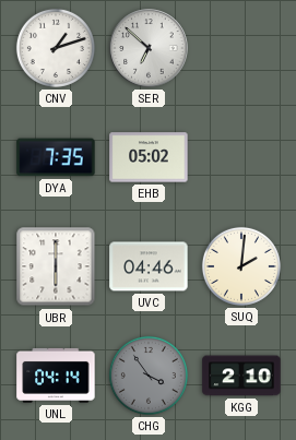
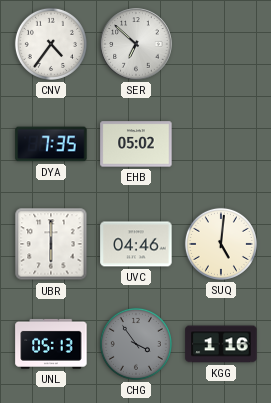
CNV: 1:12 -> 4:36 (51, 44)
SUQ: 2:01 -> 5:01 (221, 244)
UNL: 04:14 -> 05:13 (51, 344)
KGG: 2:10 -> 1:16 (221, 344)
